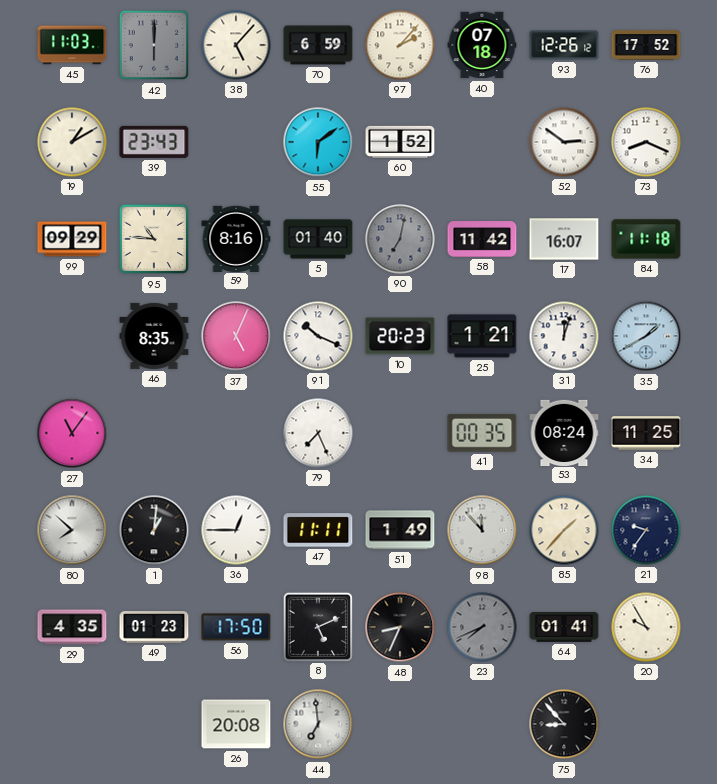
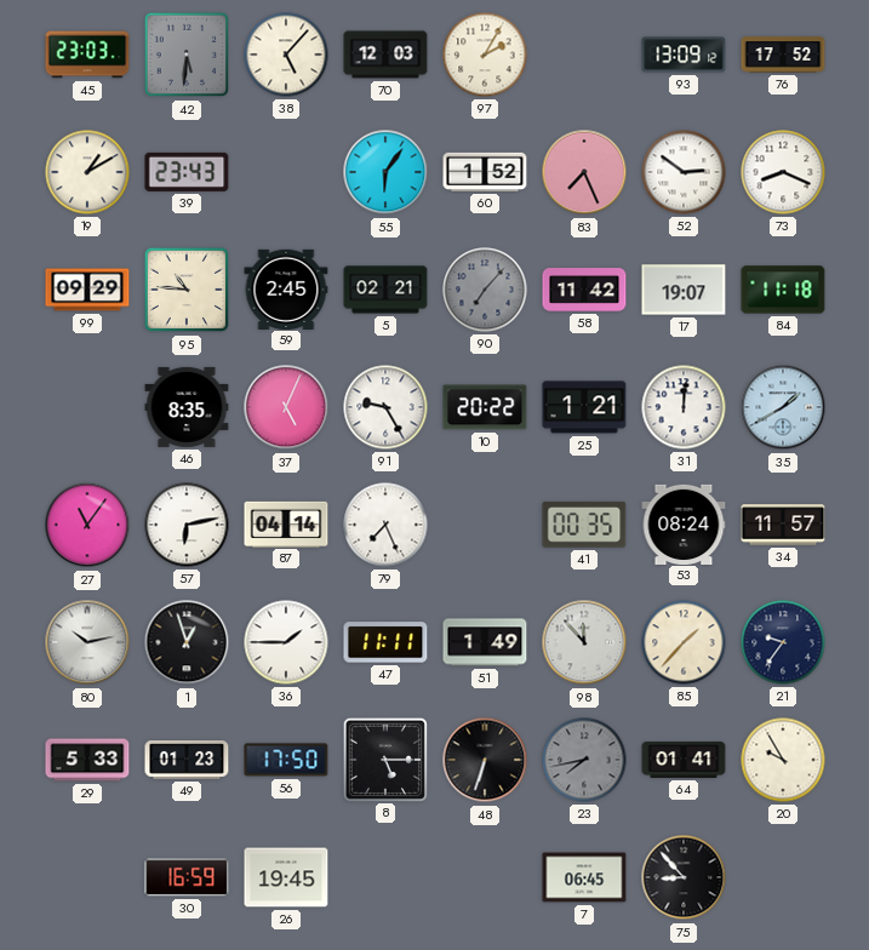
45: 11:03 -> 23:03 (87, 55)
42: 6:00 -> 5:31 (187, 55)
70: 6:59 -> 12:03 (385, 55)
97: 2:07 -> 2:05 (485, 55)
40: 07:18 -> none (482, 45)
93: 12:26 -> 13:09 (684, 55)
55: 6:09 -> 6:06 (385, 172)
83: none -> 7:26 (584, 172)
59: 8:16 -> 2:45 (286, 288)
5: 01:40 -> 02:21 (385, 290)
90: 7:02 -> 7:07 (485, 290)
17: 16:07 -> 19:07 (684, 290)
91: 10:19 -> 9:25 (385, 407)
10: 20:23 -> 20:22 (485, 407)
31: 12:03 -> 12:01 (684, 407)
57: none -> 6:13 (187, 525)
87: none -> 04:14 (286, 523)
34: 11:25 -> 11:57 (783, 525)
80: 7:52 -> 10:13 (87, 642)
1: 1:01 -> 12:57 (187, 642)
36: 12:45 -> 1:45 (286, 642)
29: 4:35 -> 5:33 (87, 760)
8: 5:11 -> 5:15 (384, 759)
48: 8:34 -> 6:33 (485, 760)
23: 7:41 -> 7:43 (584, 760)
30: none -> 16:59 (187, 877)
26: 20:08 -> 19:45 (286, 877)
44: 6:59 -> none (318, 724)
7: none -> 06:45 (584, 877)
